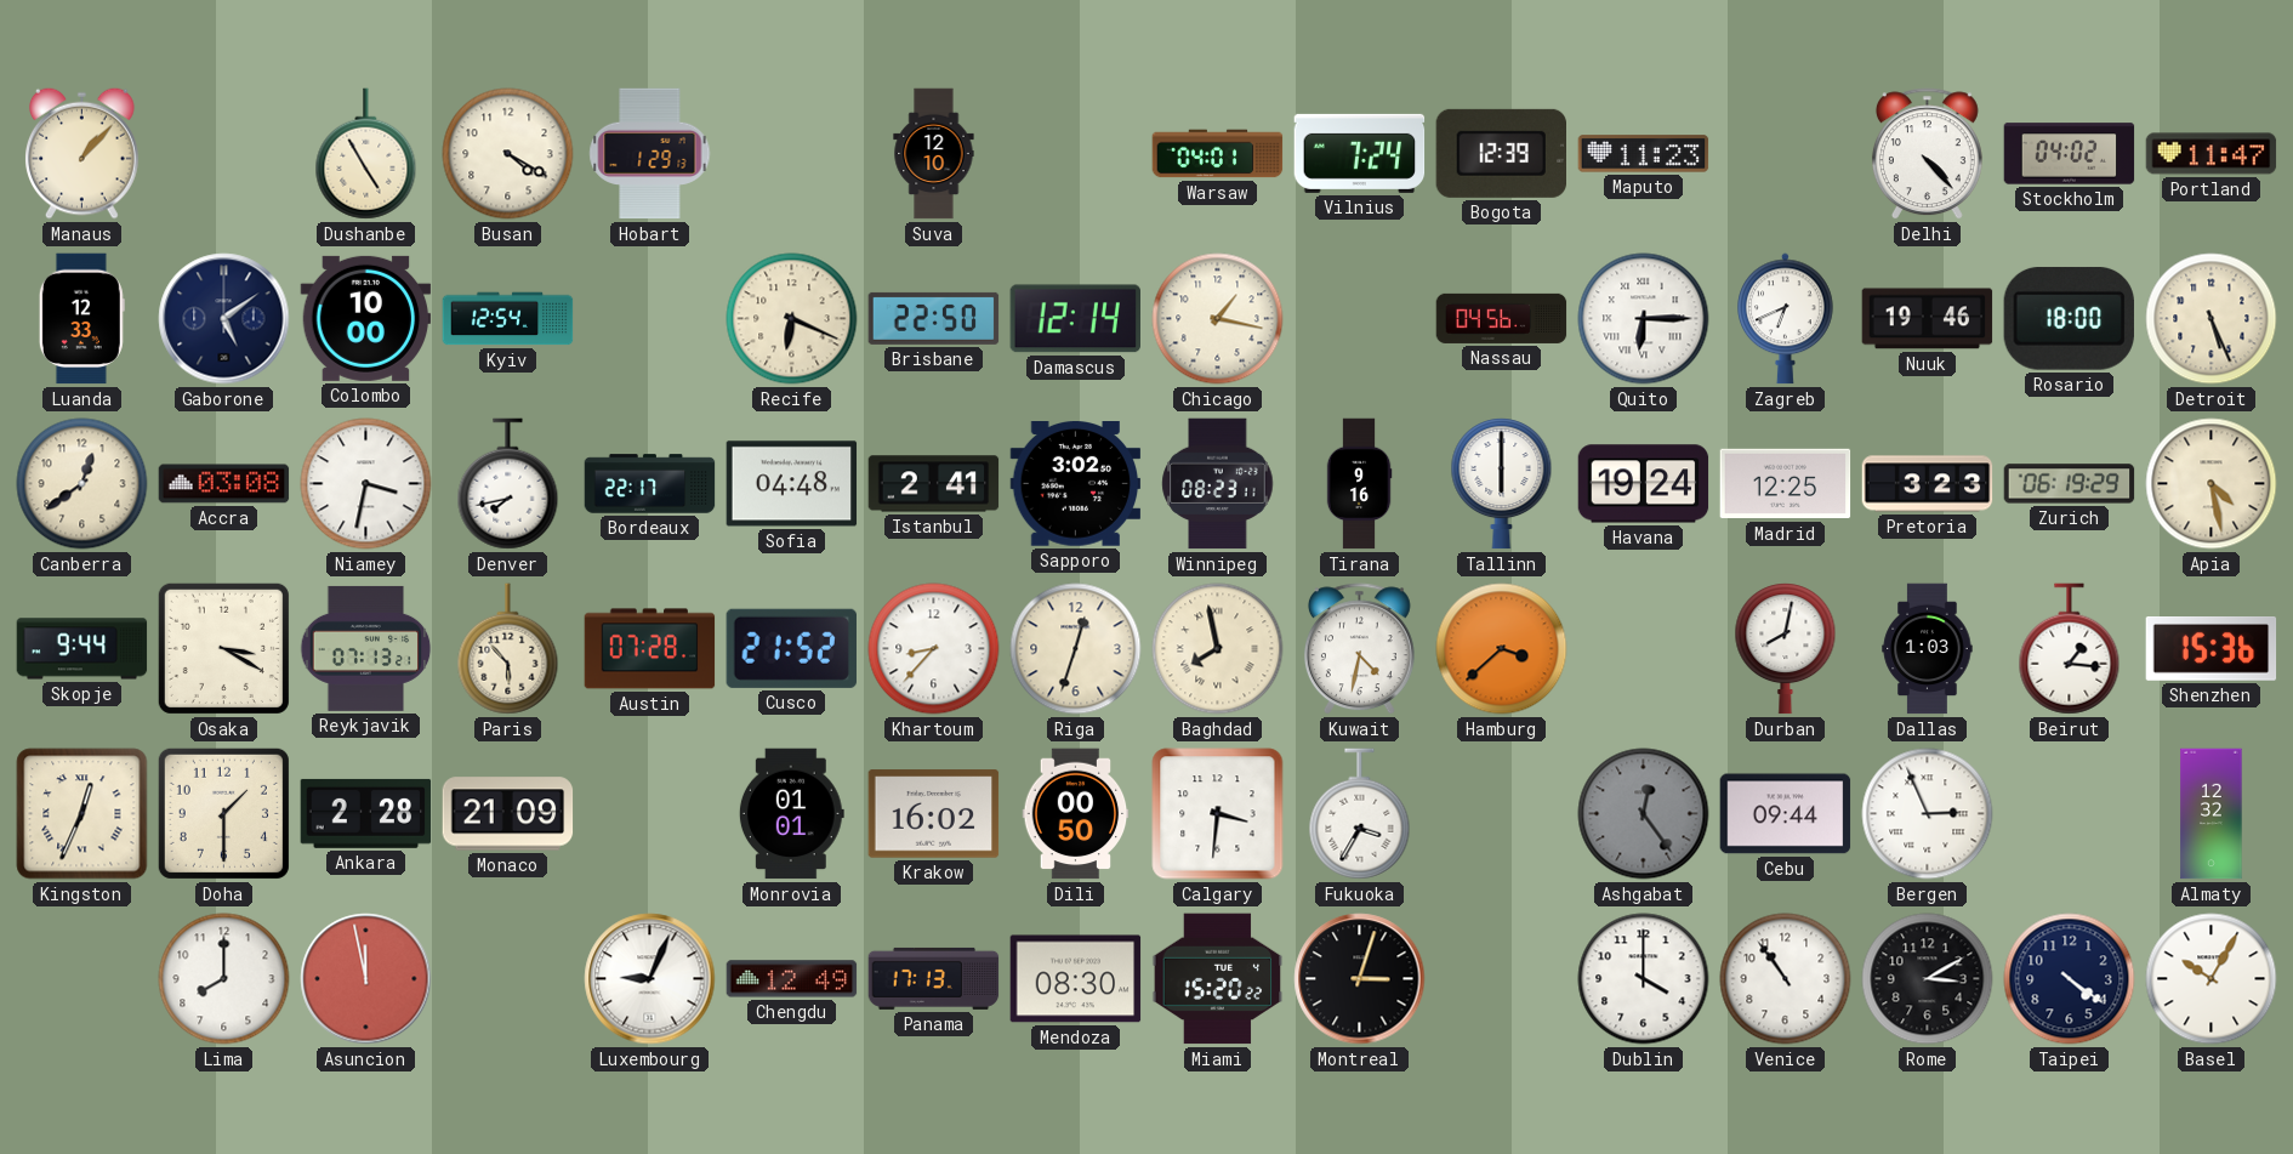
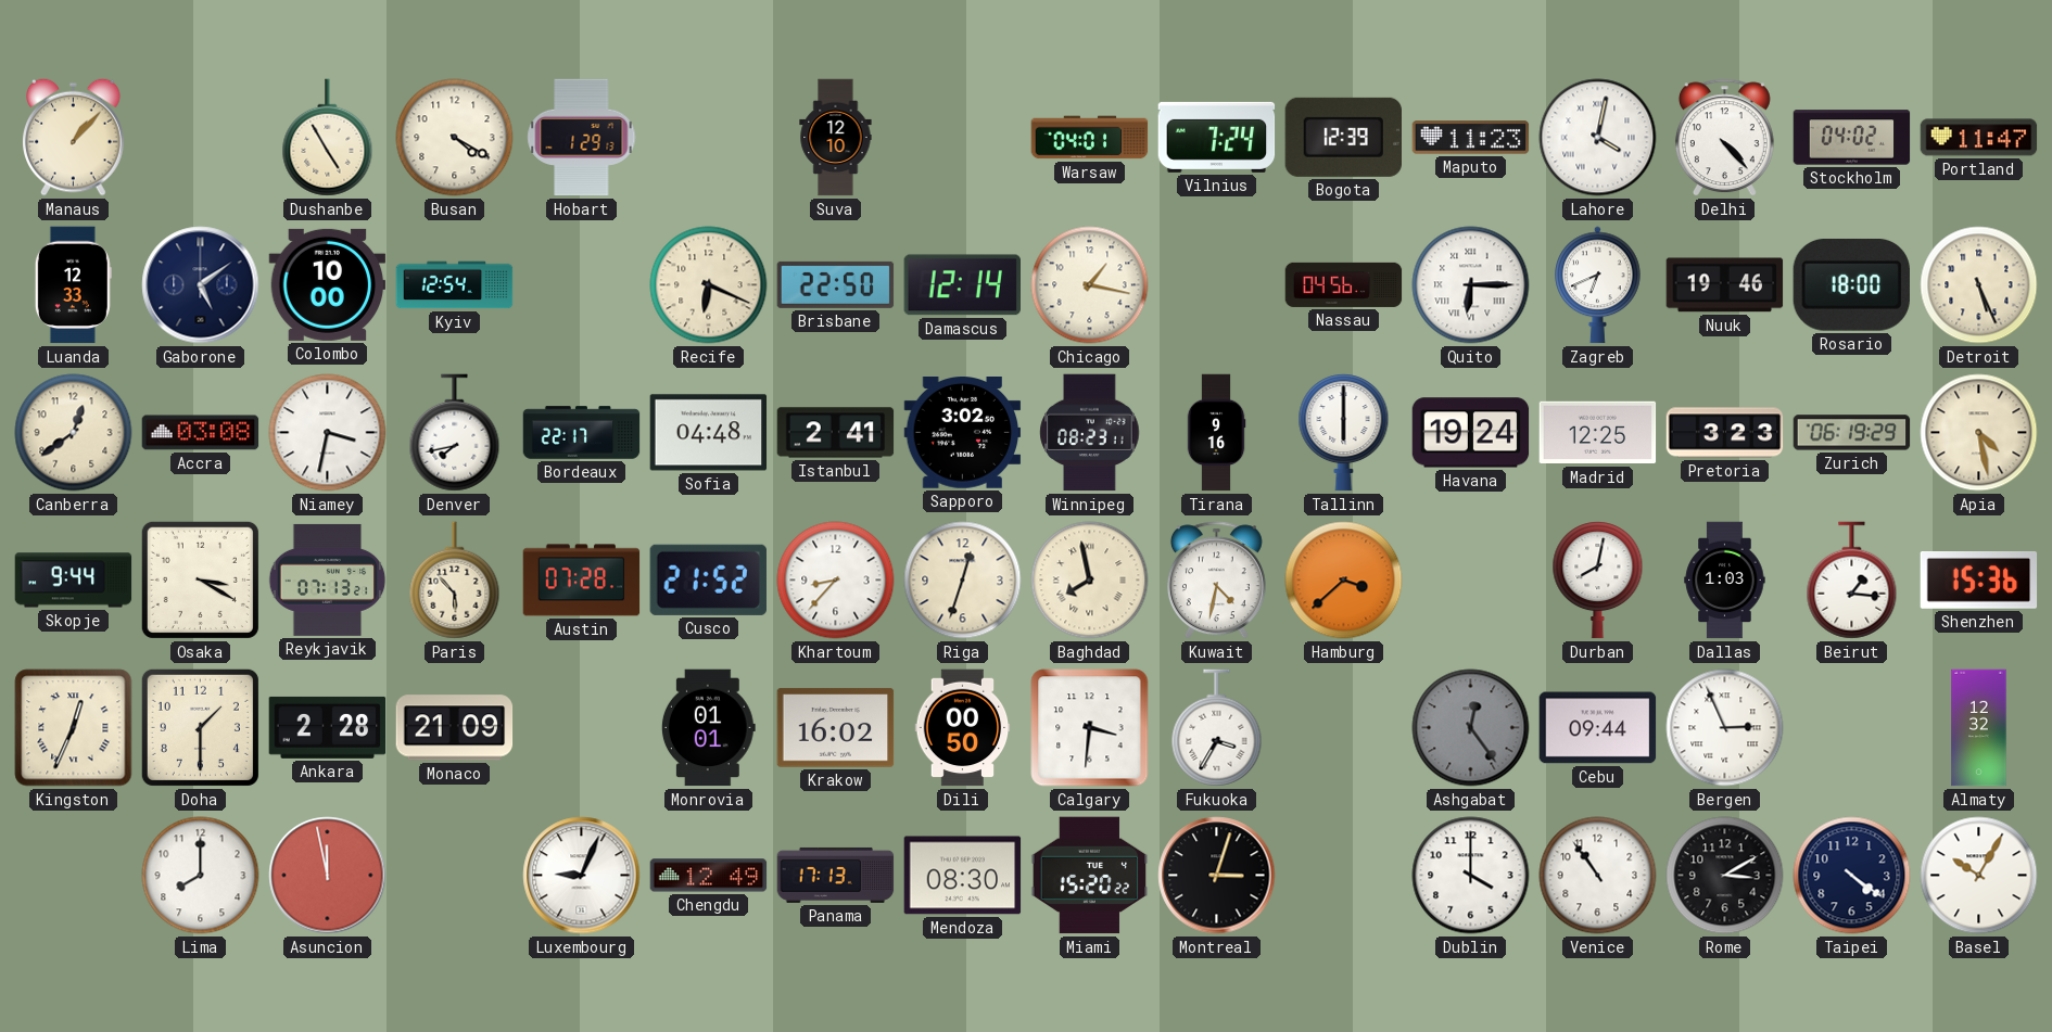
Lahore: none -> 4:02 (1598, 138)
